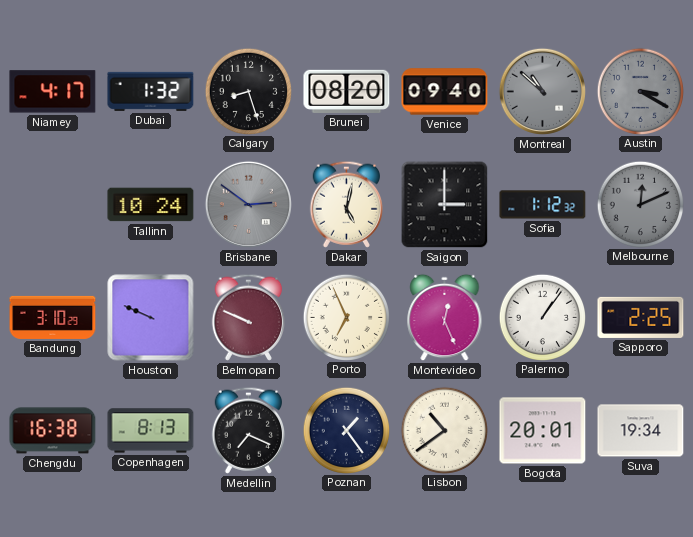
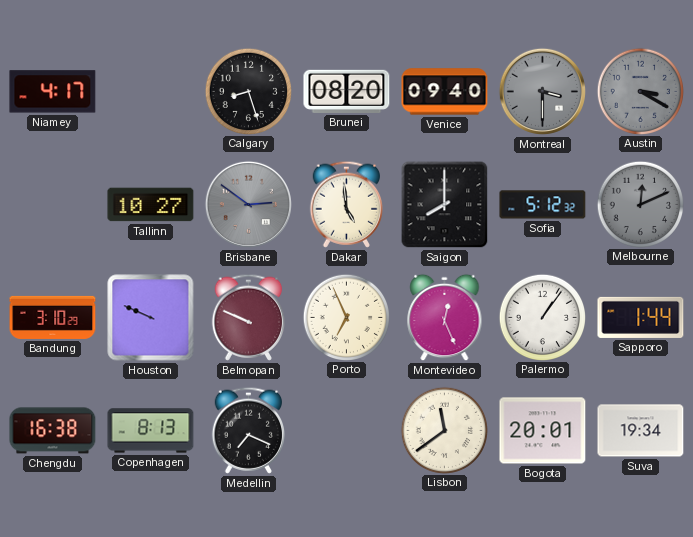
Dubai: 1:32 -> none (151, 91)
Montreal: 10:52 -> 3:30 (542, 91)
Tallinn: 10:24 -> 10:27 (151, 205)
Dakar: 5:02 -> 4:59 (346, 204)
Saigon: 3:00 -> 8:00 (445, 205)
Sofia: 1:12 -> 5:12 (543, 205)
Sapporo: 2:25 -> 1:44 (641, 317)
Poznan: 1:24 -> none (346, 430)
Lisbon: 10:39 -> 11:39 (444, 430)
